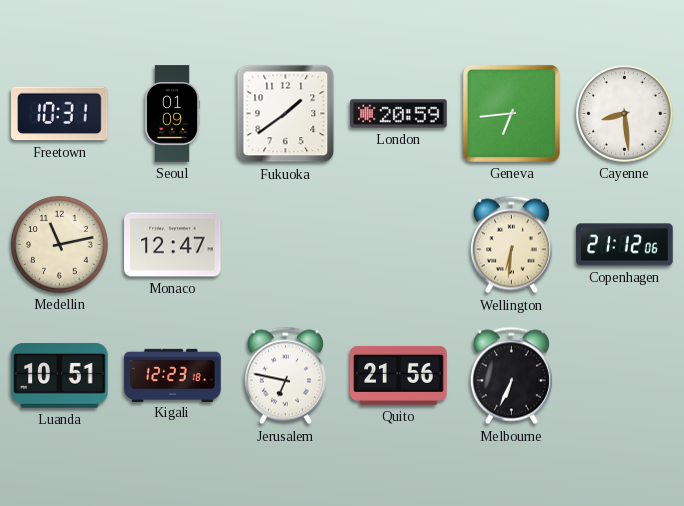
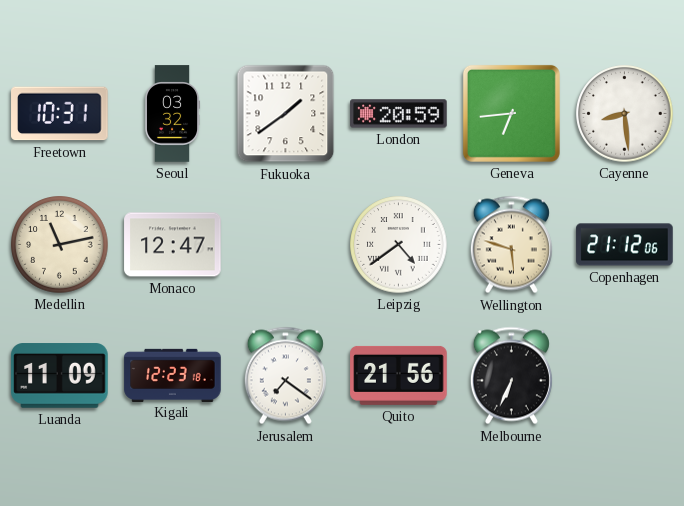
Seoul: 01:09 -> 03:32 (172, 114)
Leipzig: none -> 4:39 (399, 245)
Wellington: 6:31 -> 5:48 (511, 245)
Luanda: 10:51 -> 11:09 (60, 376)
Jerusalem: 6:47 -> 7:21 (285, 376)
